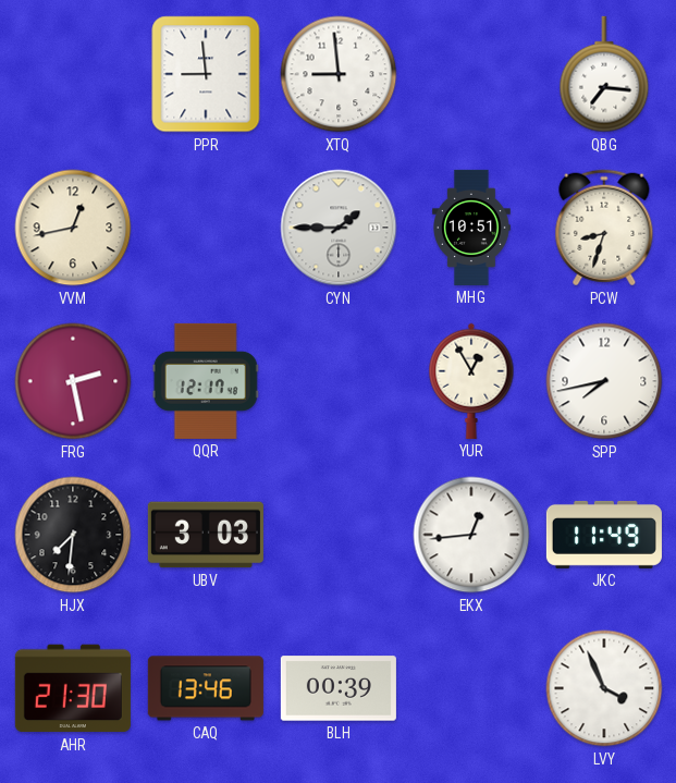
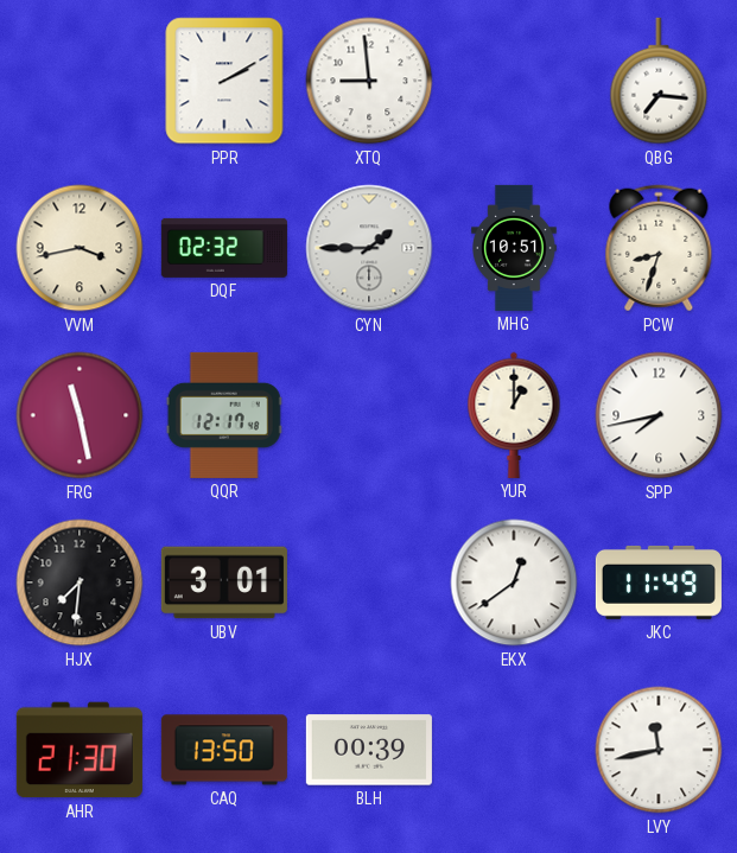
PPR: 8:59 -> 2:10 (224, 81)
VVM: 12:43 -> 3:43 (80, 248)
DQF: none -> 02:32 (224, 248)
FRG: 2:28 -> 11:28 (80, 415)
YUR: 12:55 -> 1:00 (514, 415)
UBV: 3:03 -> 3:01 (224, 583)
EKX: 12:44 -> 12:39 (514, 583)
CAQ: 13:46 -> 13:50 (224, 750)
LVY: 3:56 -> 11:43 (659, 750)
